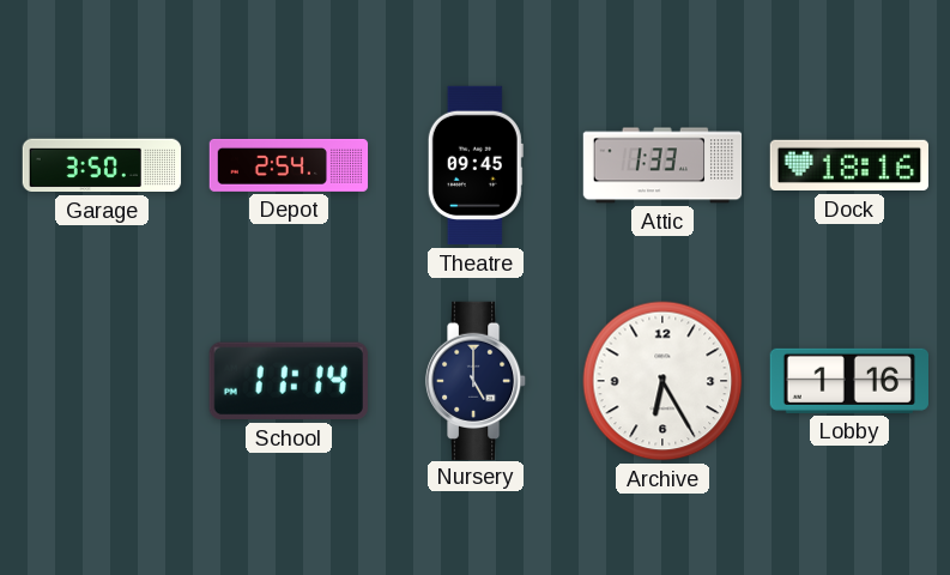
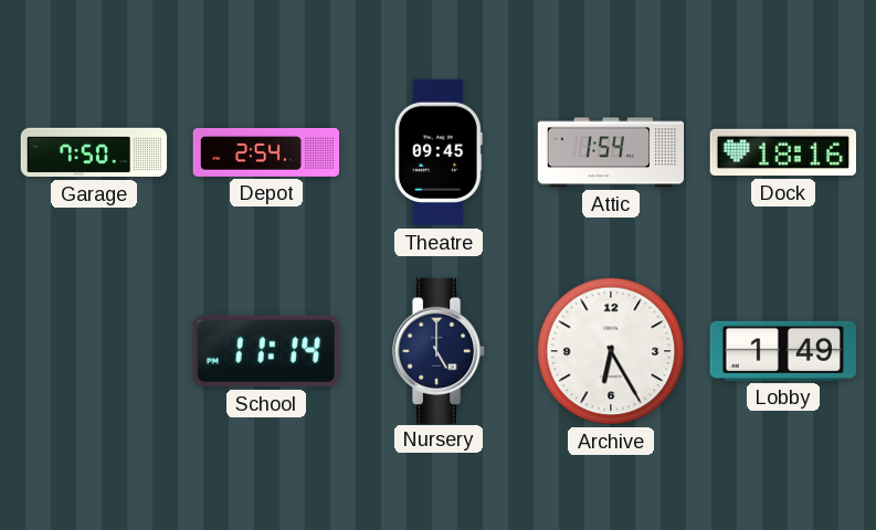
Garage: 3:50 -> 7:50 (94, 152)
Attic: 1:33 -> 1:54 (611, 152)
Lobby: 1:16 -> 1:49 (782, 351)
